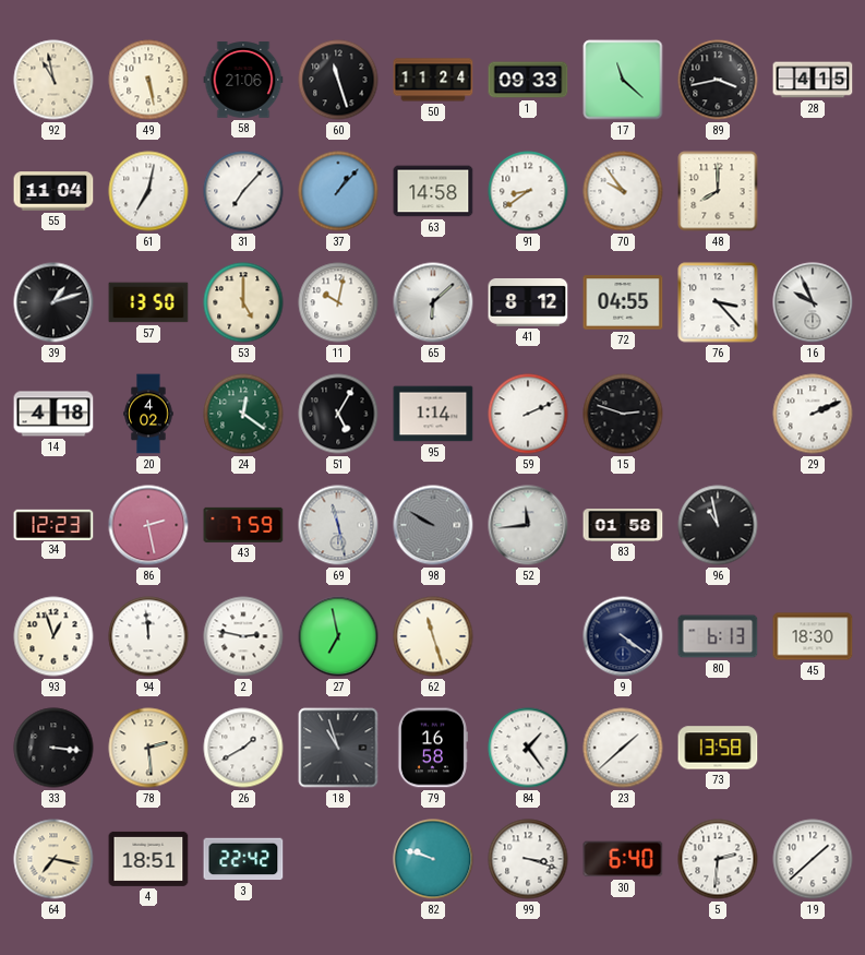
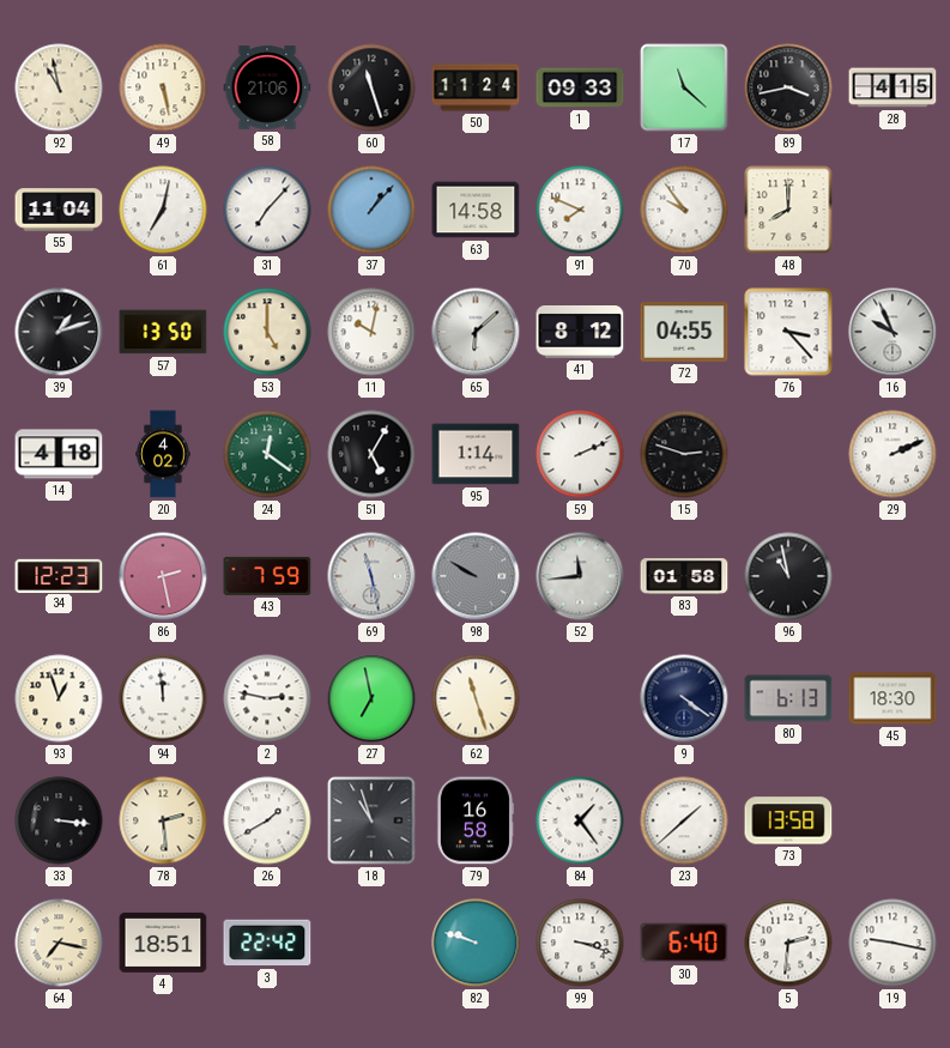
91: 8:39 -> 7:49 (580, 210)
19: 1:38 -> 9:17 (892, 943)
